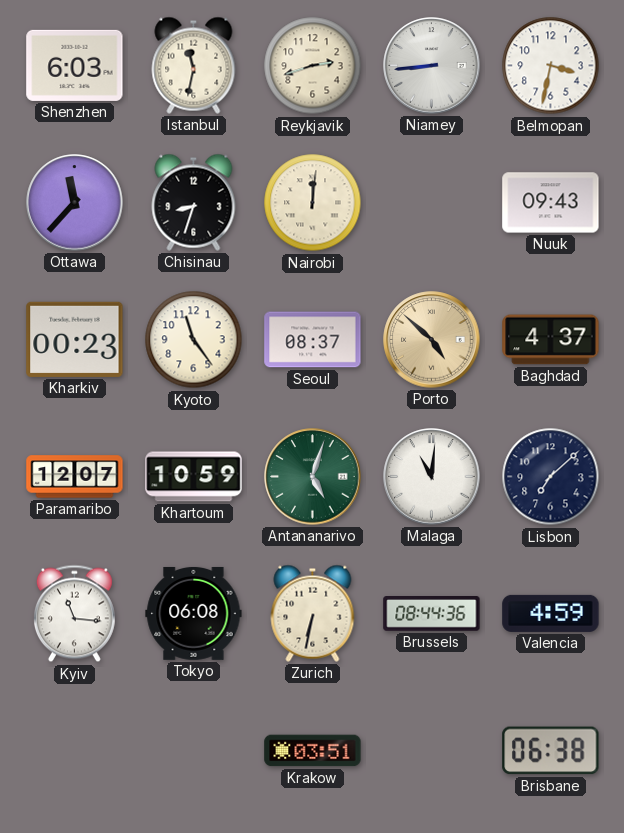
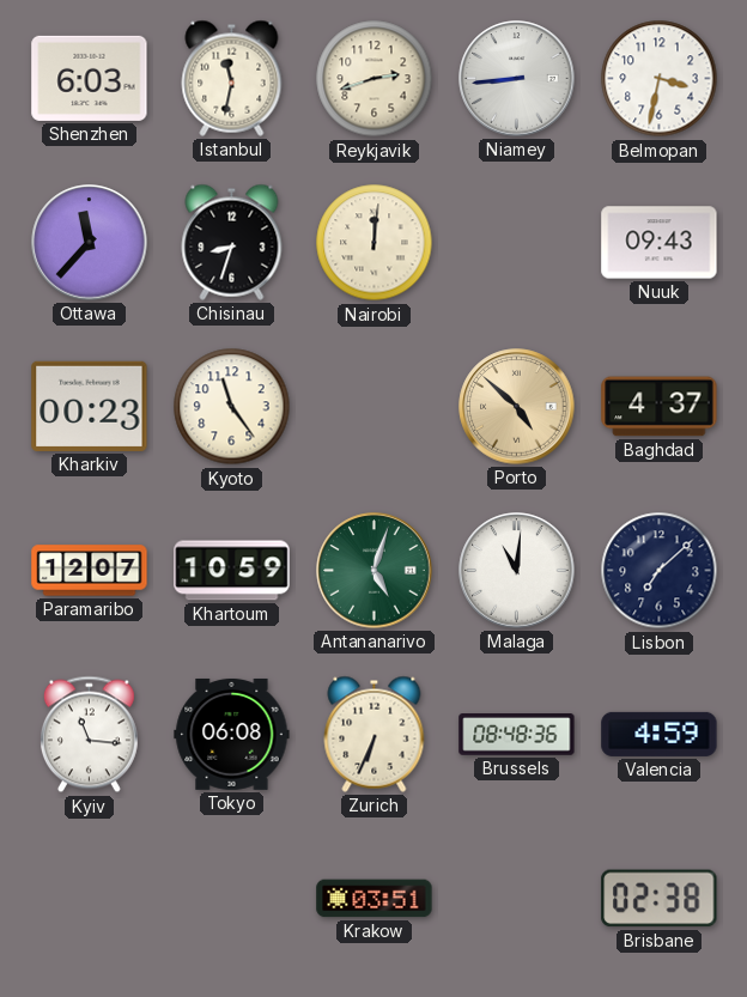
Seoul: 08:37 -> none (313, 340)
Zurich: 6:32 -> 6:34 (375, 734)
Brussels: 08:44 -> 08:48 (517, 735)
Brisbane: 06:38 -> 02:38 (660, 899)
